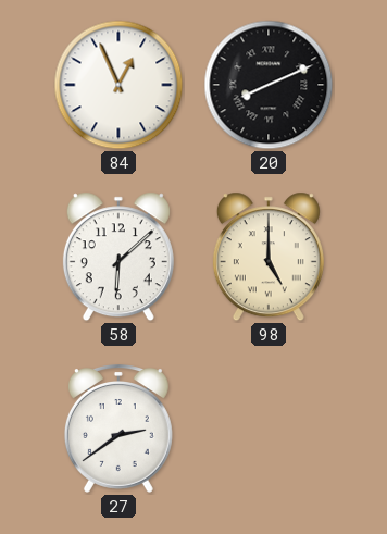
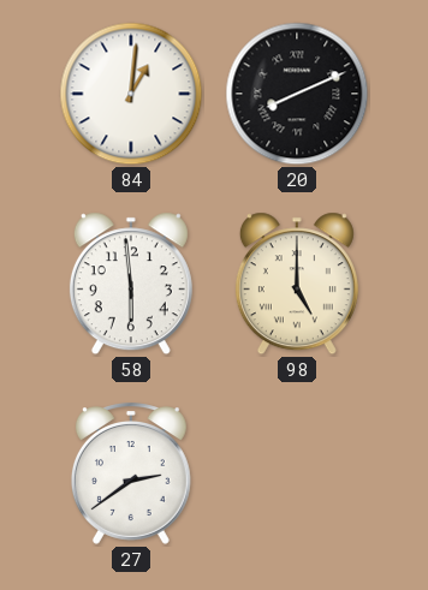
84: 12:56 -> 1:01 (131, 94)
58: 6:08 -> 5:59 (131, 284)
